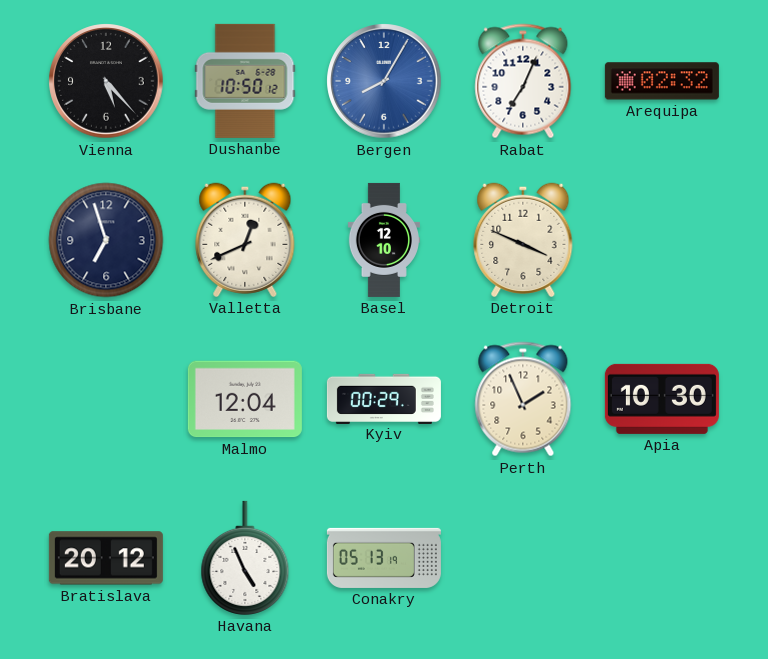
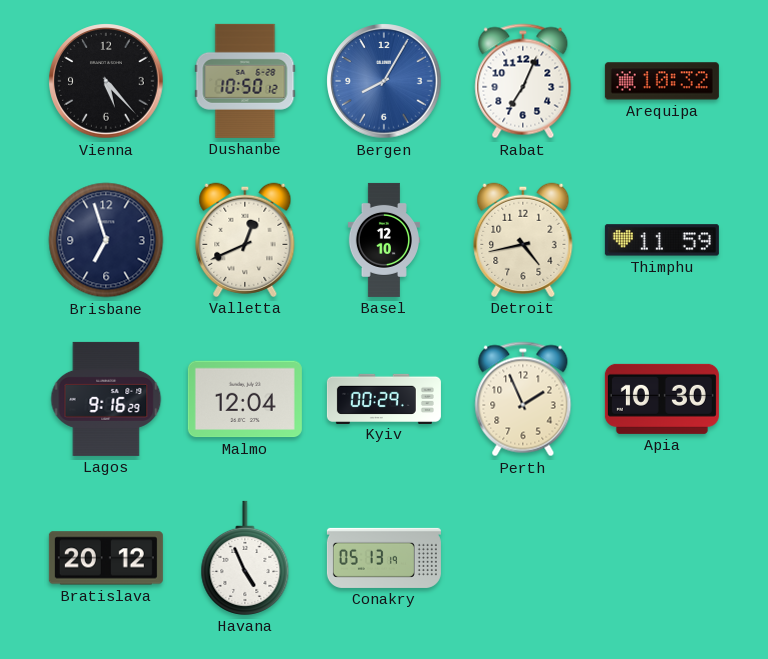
Arequipa: 02:32 -> 10:32 (662, 81)
Detroit: 3:49 -> 4:43 (523, 240)
Thimphu: none -> 11:59 (662, 240)
Lagos: none -> 9:16 (106, 399)
